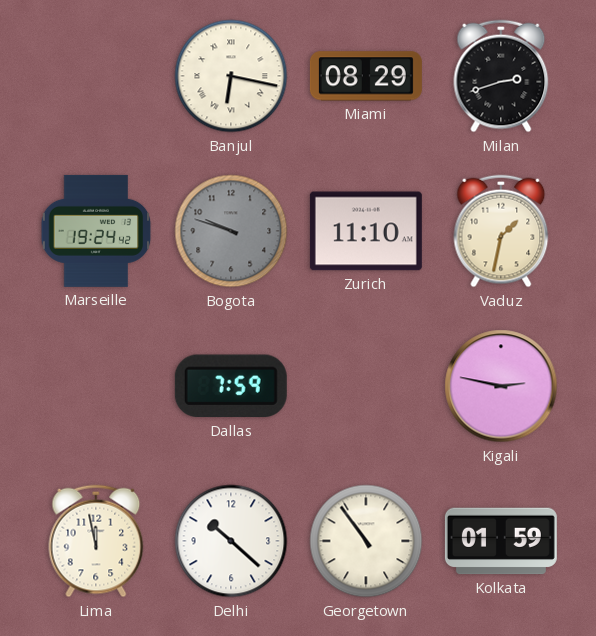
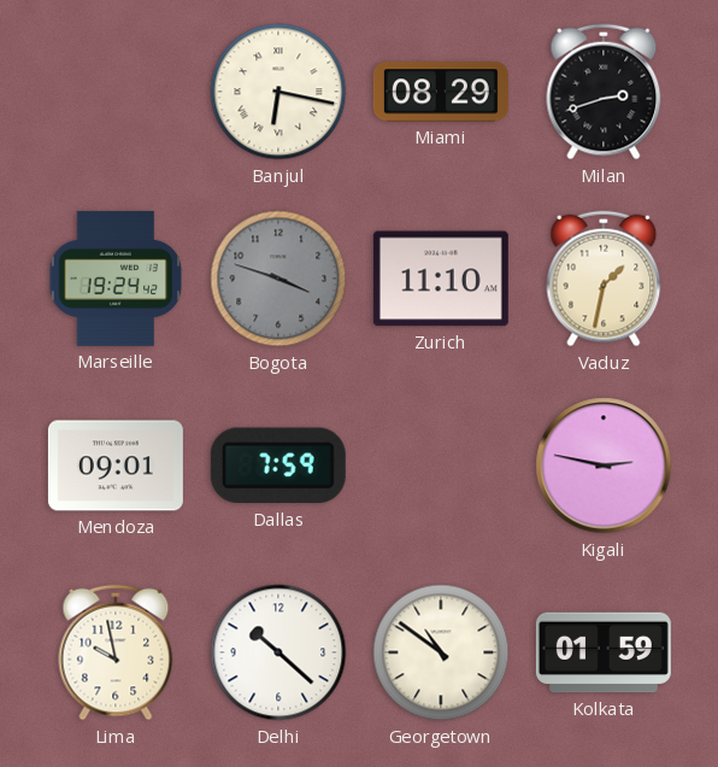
Bogota: 9:48 -> 3:48 (278, 279)
Mendoza: none -> 09:01 (116, 466)
Lima: 11:58 -> 9:58 (116, 652)
Georgetown: 10:54 -> 10:51 (441, 652)
